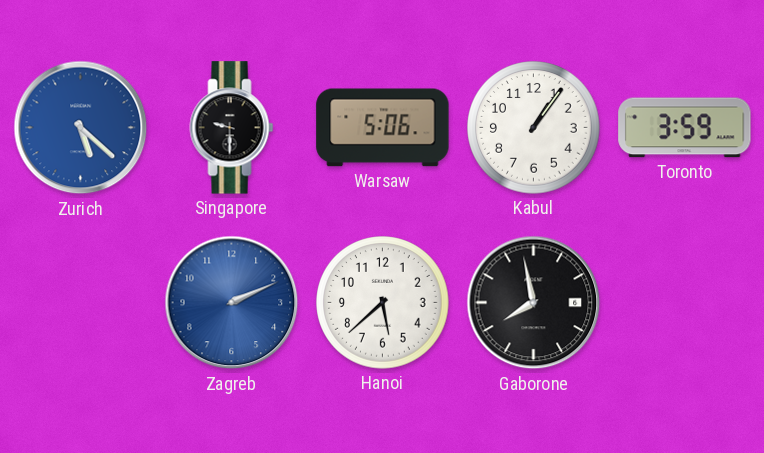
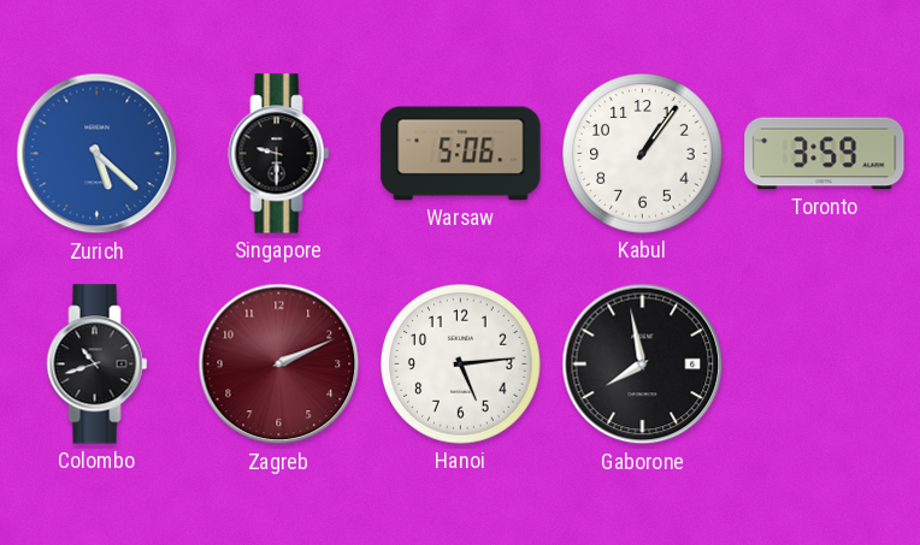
Colombo: none -> 10:42 (98, 365)
Zagreb dial: blue -> burgundy (279, 365)
Hanoi: 5:38 -> 5:14 (461, 365)
